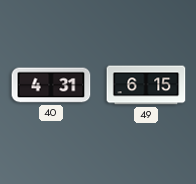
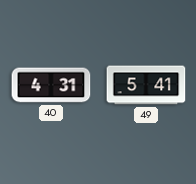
49: 6:15 -> 5:41 (146, 85)
